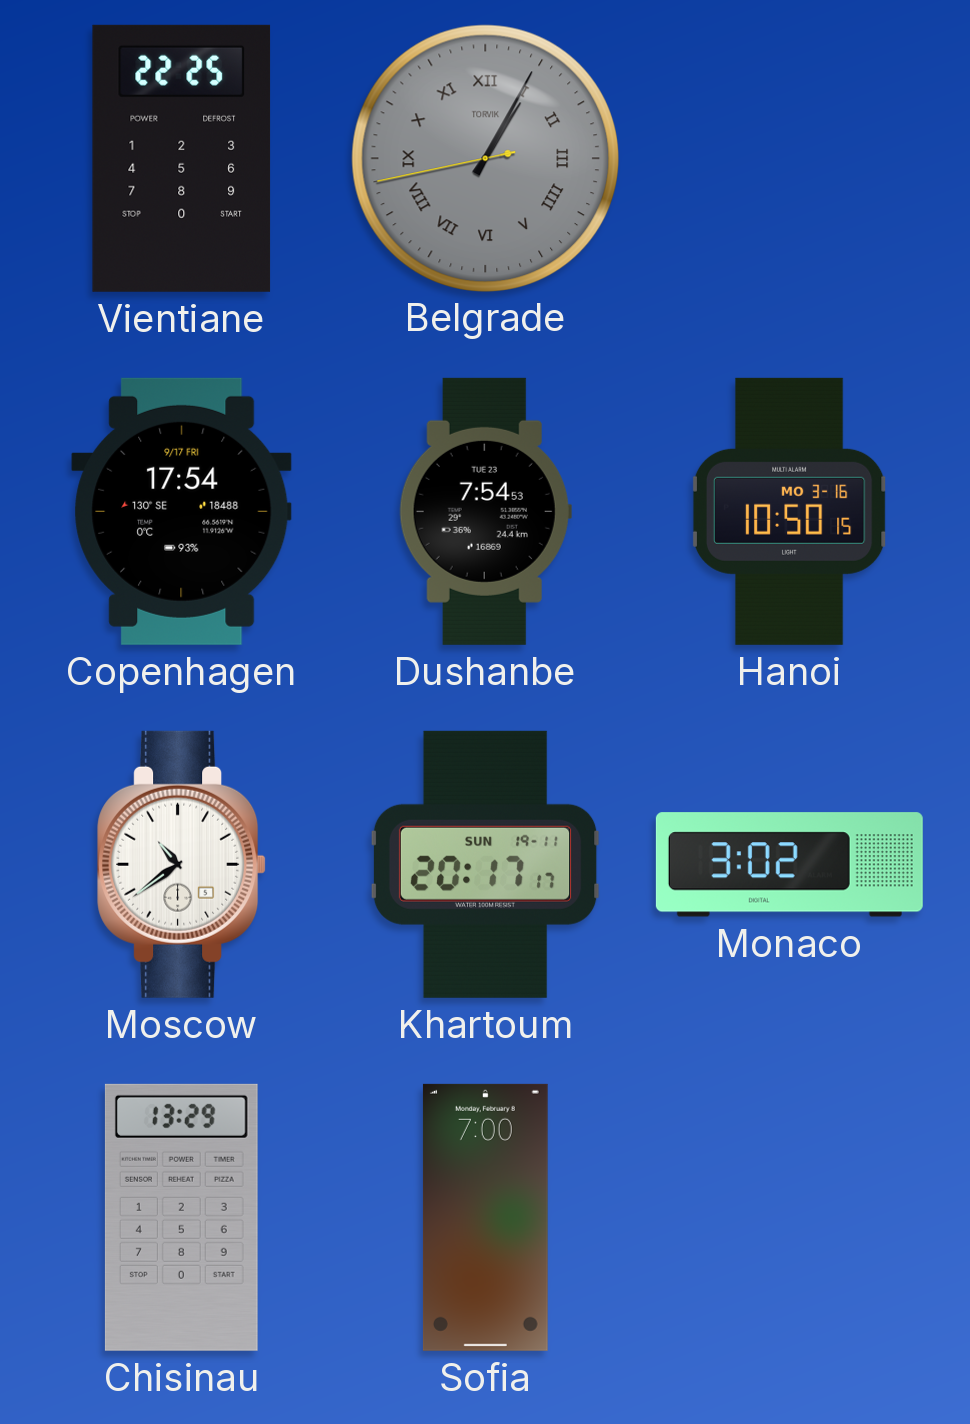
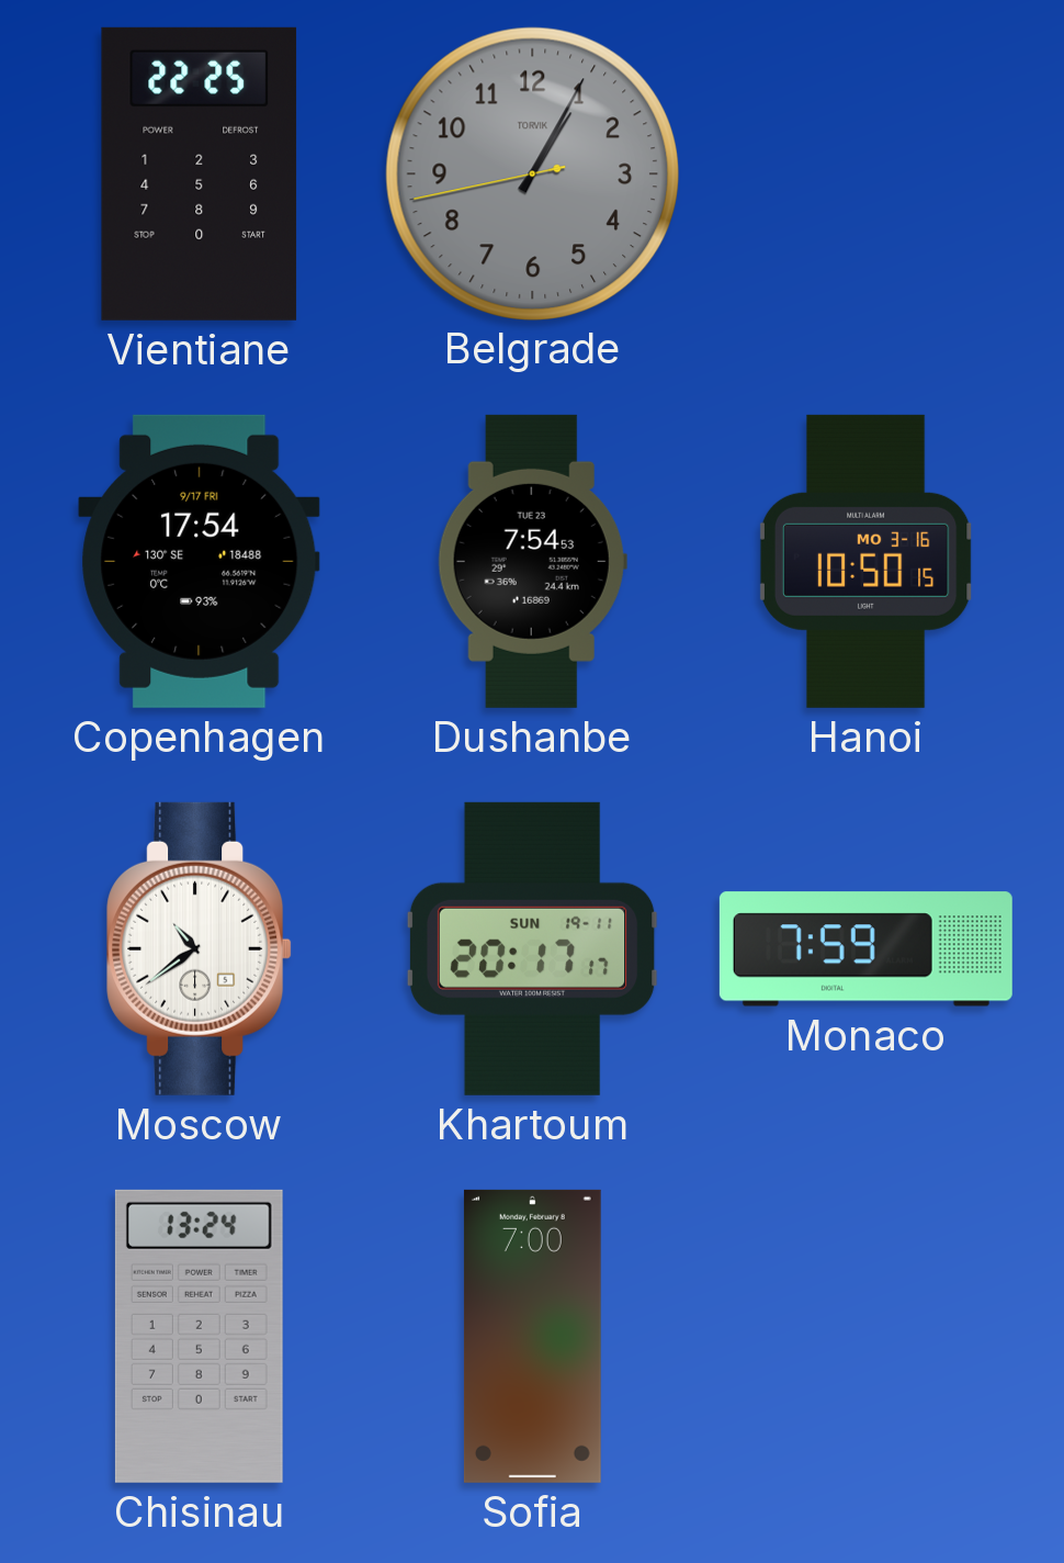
Belgrade numerals: Roman -> Arabic (532, 173)
Monaco: 3:02 -> 7:59 (865, 949)
Chisinau: 13:29 -> 13:24 (199, 1336)
